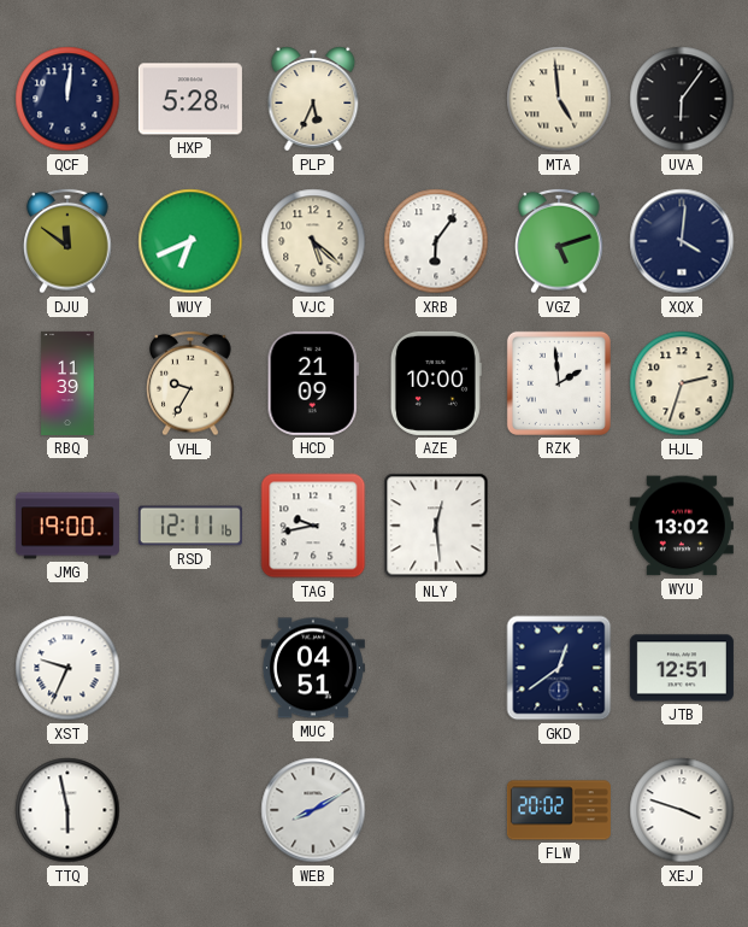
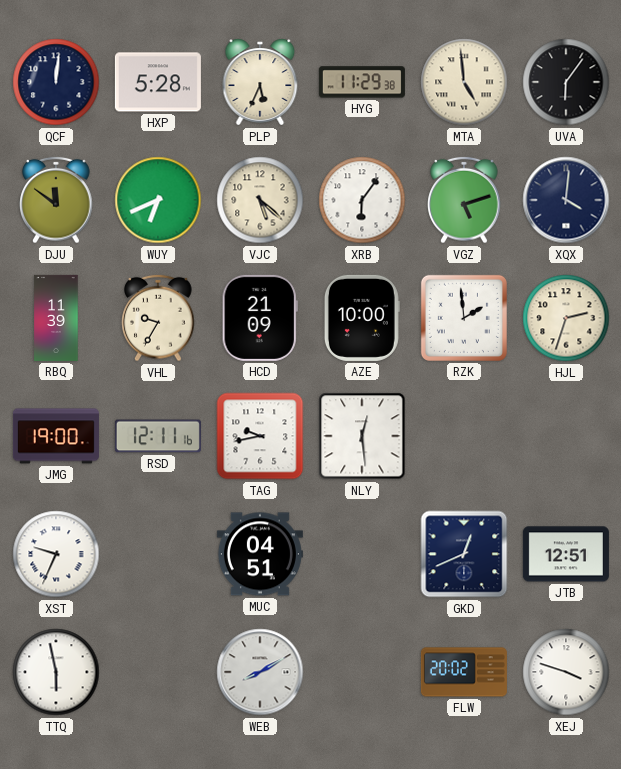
HYG: none -> 11:29 (362, 82)
WYU: 13:02 -> none (682, 526)
GKD: 12:39 -> 12:41 (464, 554)
